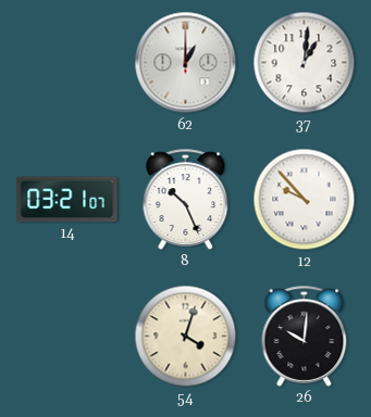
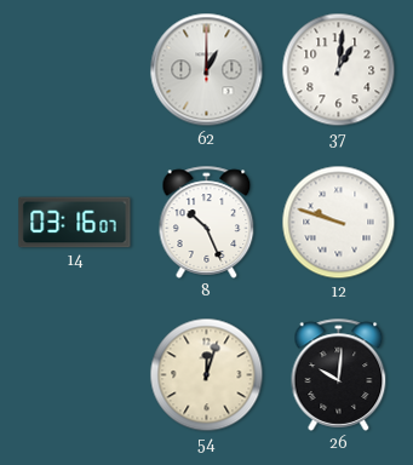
14: 03:21 -> 03:16 (75, 223)
12: 9:53 -> 9:48 (339, 223)
54: 4:03 -> 12:03 (207, 375)
